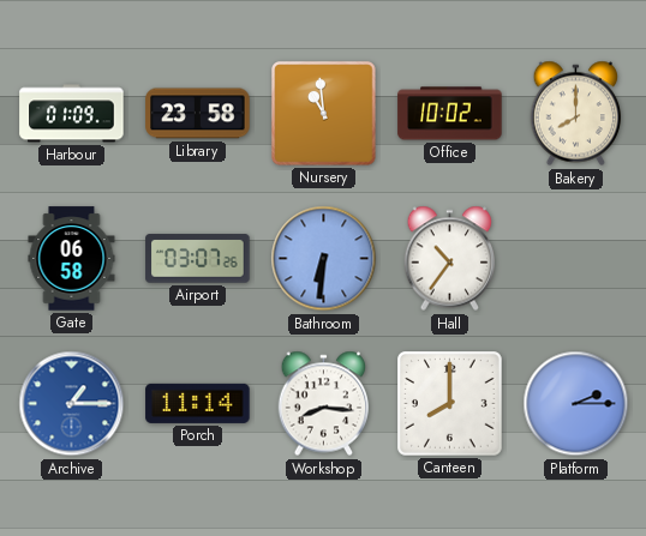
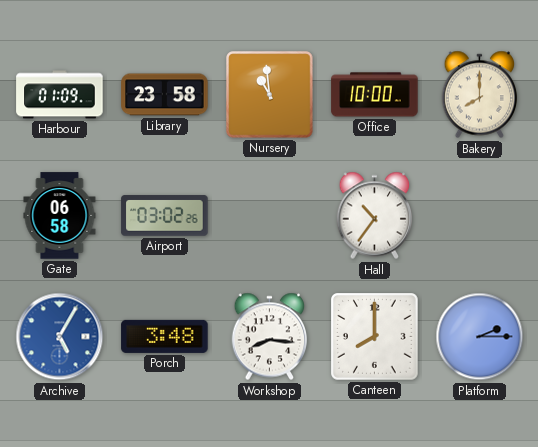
Office: 10:02 -> 10:00 (375, 95)
Airport: 03:07 -> 03:02 (165, 216)
Bathroom: 6:31 -> none (324, 259)
Archive: 1:15 -> 5:05 (60, 337)
Porch: 11:14 -> 3:48 (165, 336)
